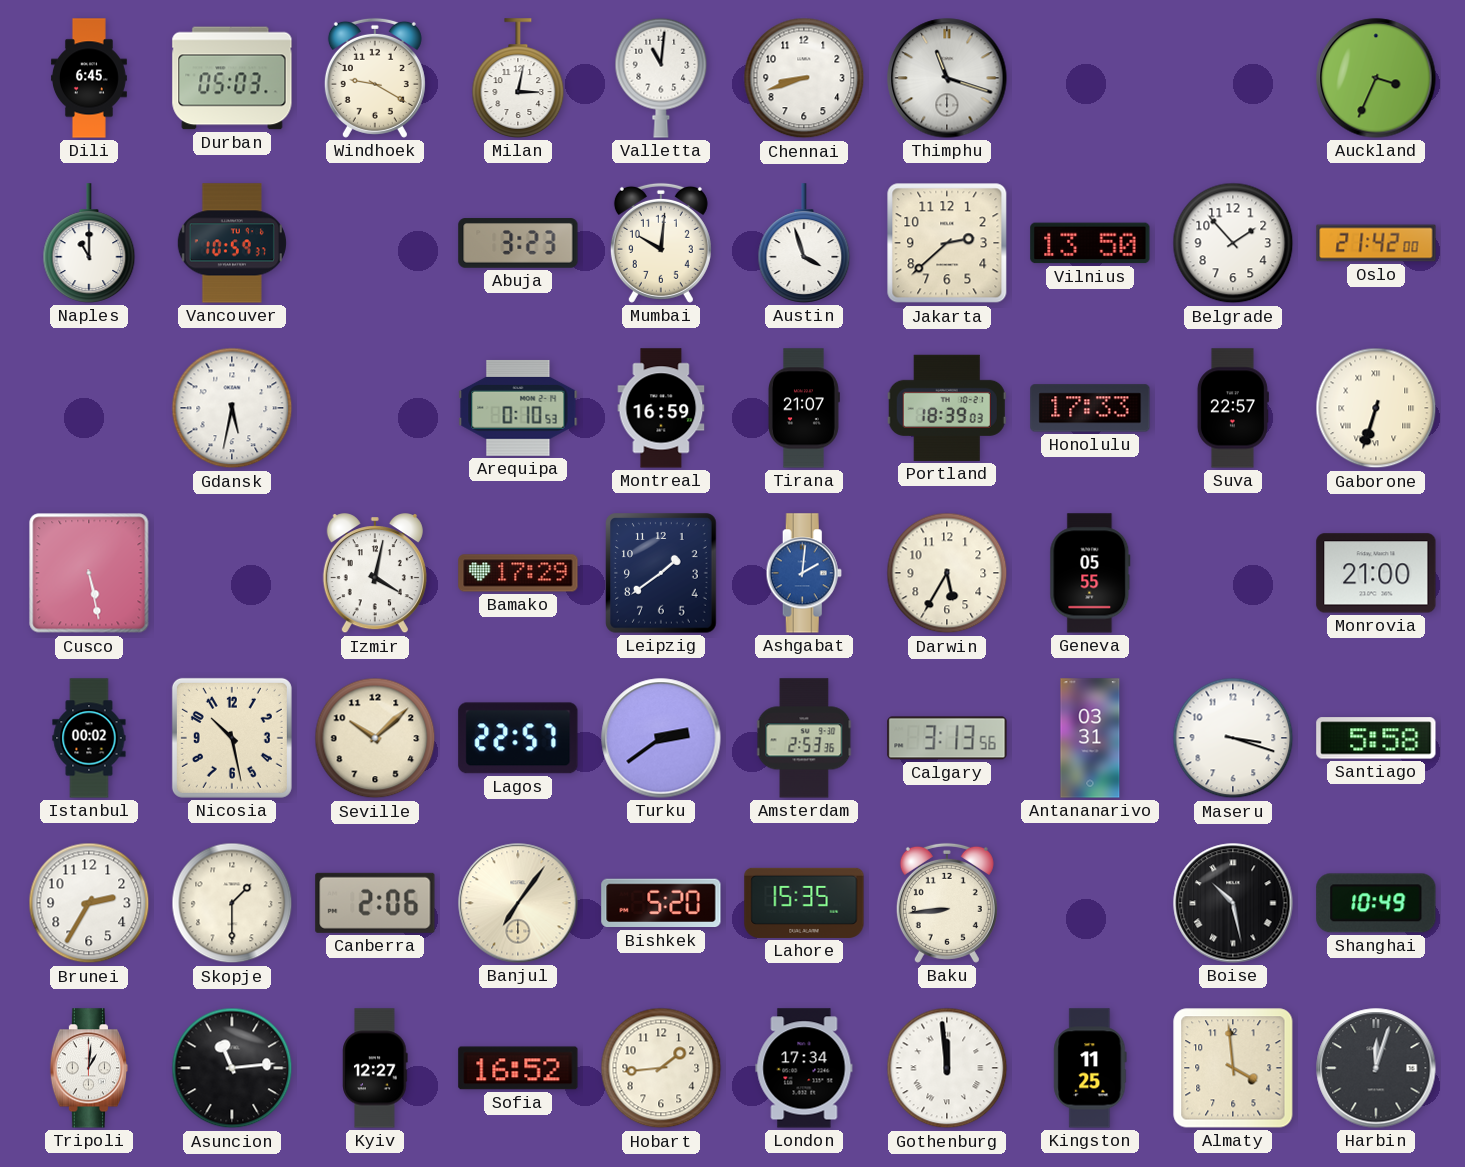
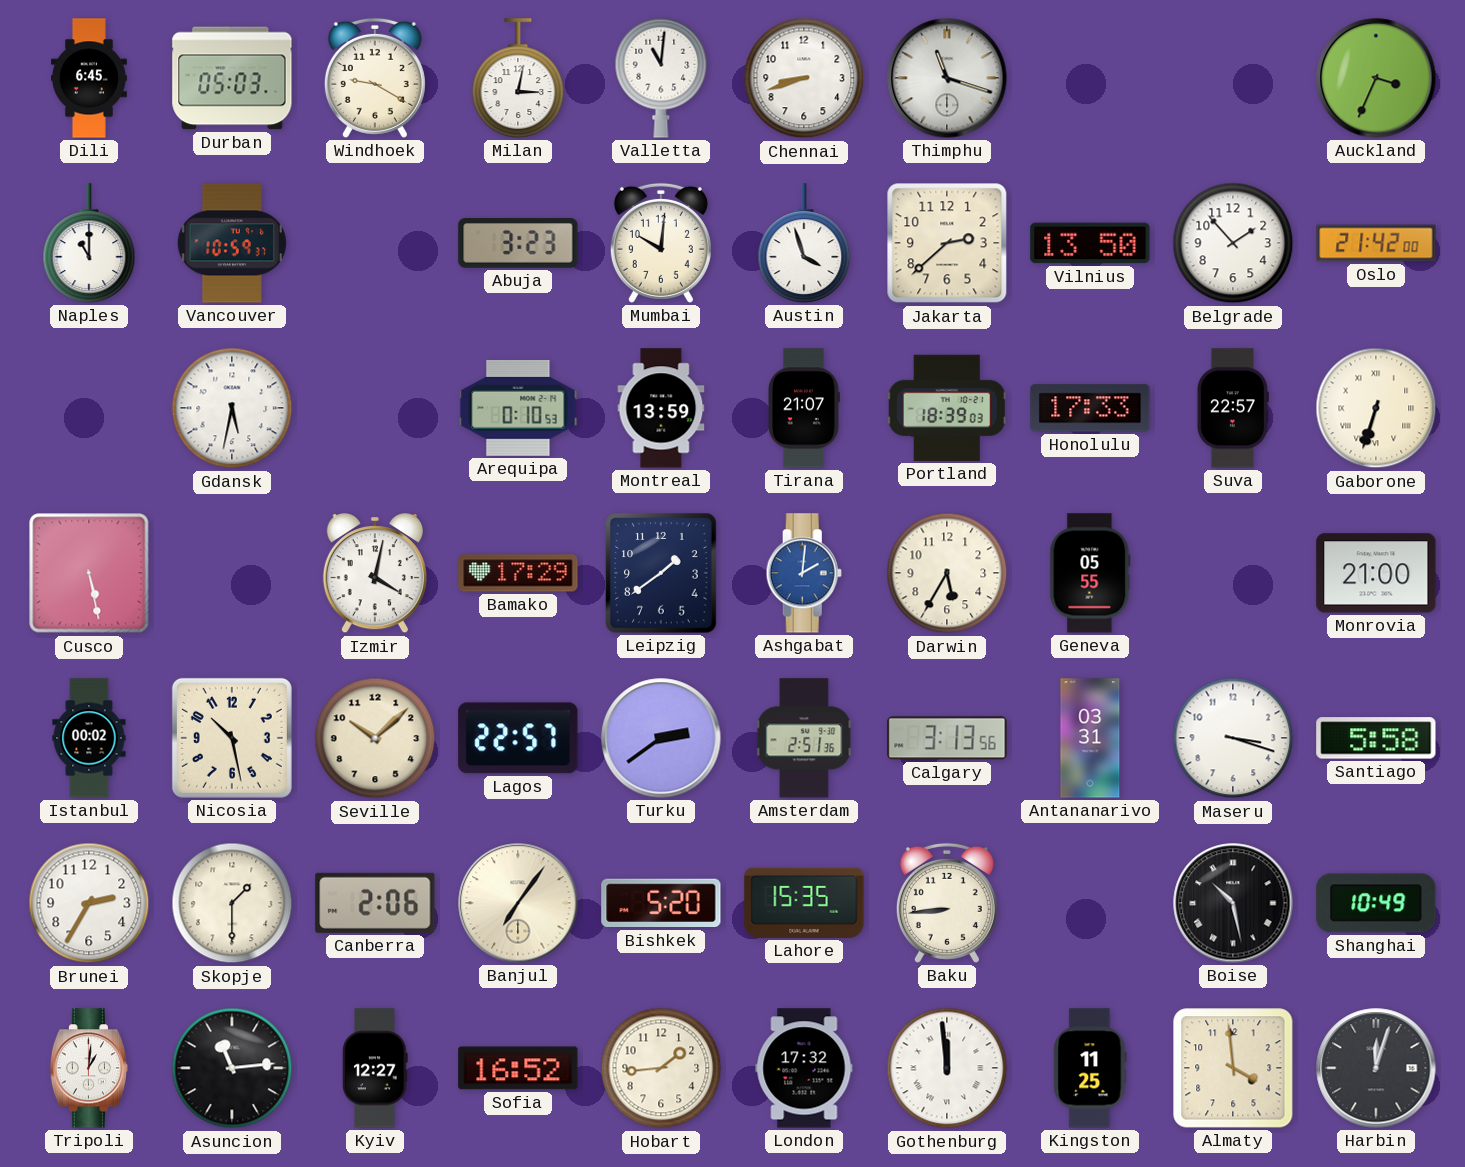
Montreal: 16:59 -> 13:59 (661, 408)
Amsterdam: 2:53 -> 2:51 (804, 738)
London: 17:34 -> 17:32 (804, 1068)
